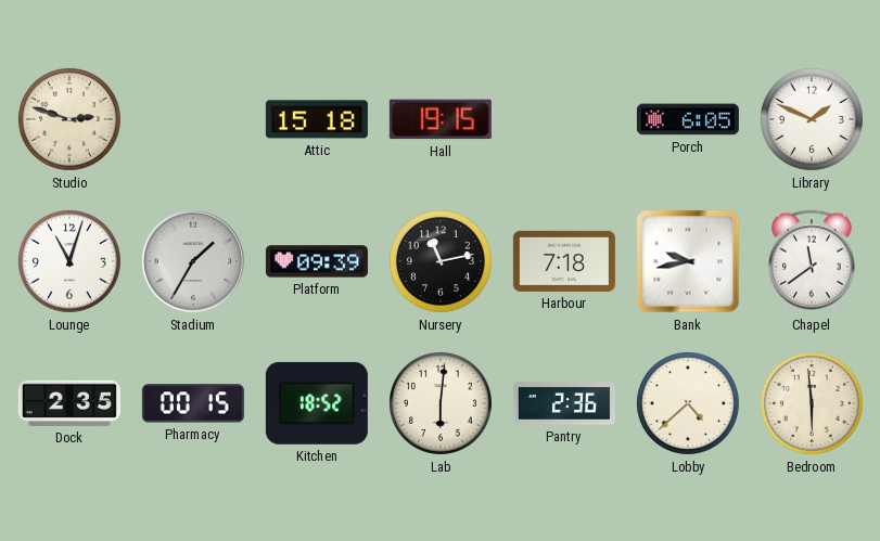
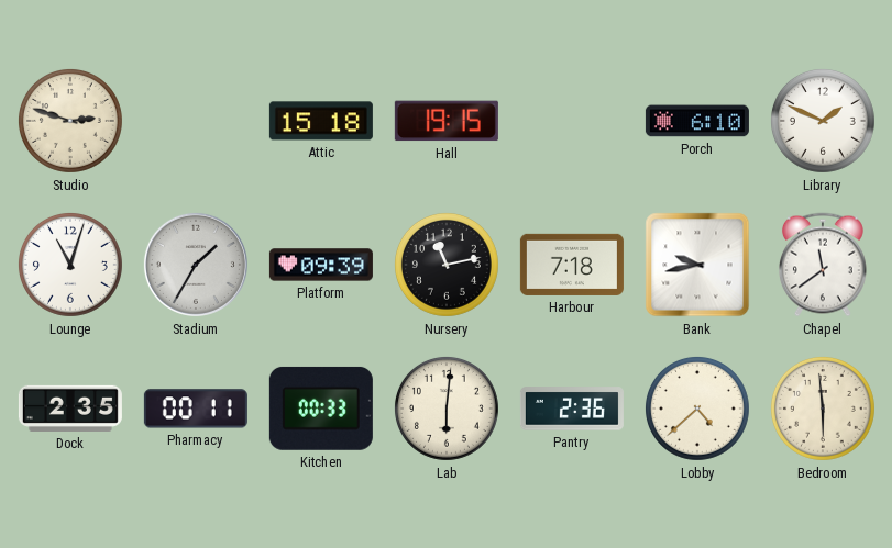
Porch: 6:05 -> 6:10 (697, 121)
Pharmacy: 00:15 -> 00:11 (196, 409)
Kitchen: 18:52 -> 00:33 (321, 409)
